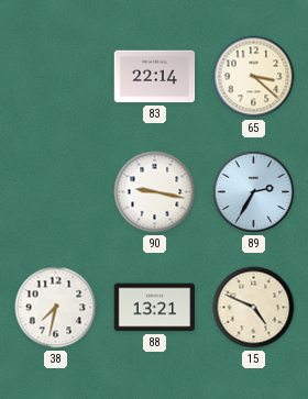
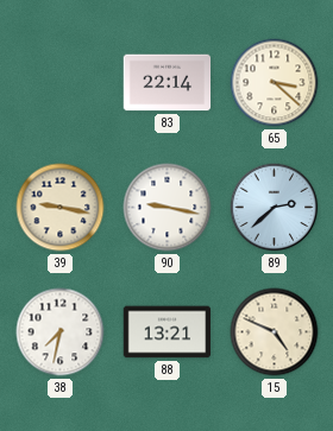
39: none -> 9:17 (61, 208)
89: 2:35 -> 2:38 (275, 208)
